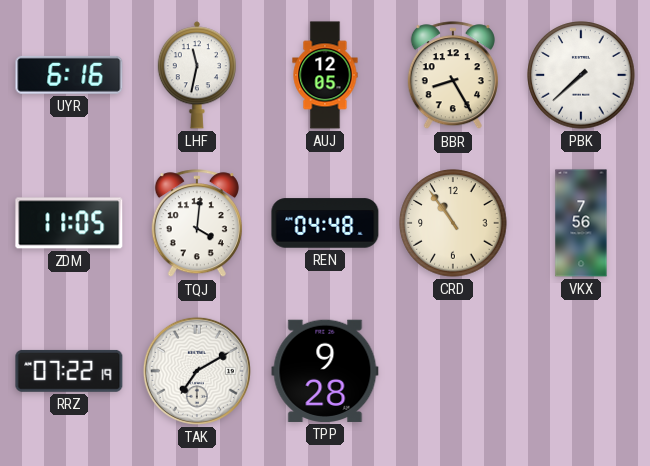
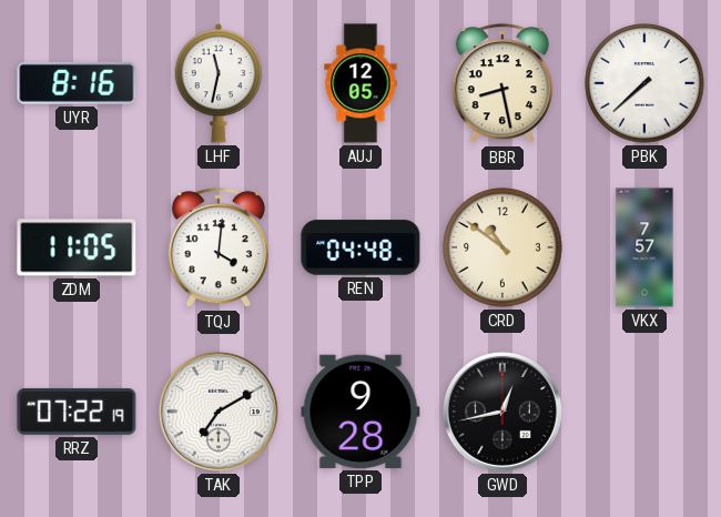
UYR: 6:16 -> 8:16 (77, 83)
BBR: 8:25 -> 8:28 (502, 84)
CRD: 10:54 -> 10:51 (502, 247)
VKX: 7:56 -> 7:57 (644, 247)
GWD: none -> 12:43 (502, 412)
